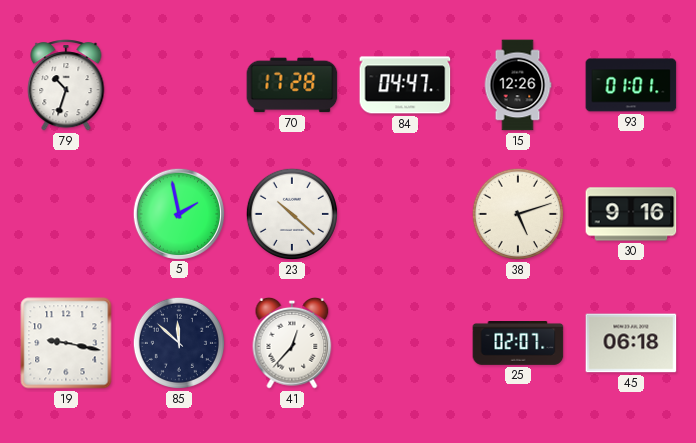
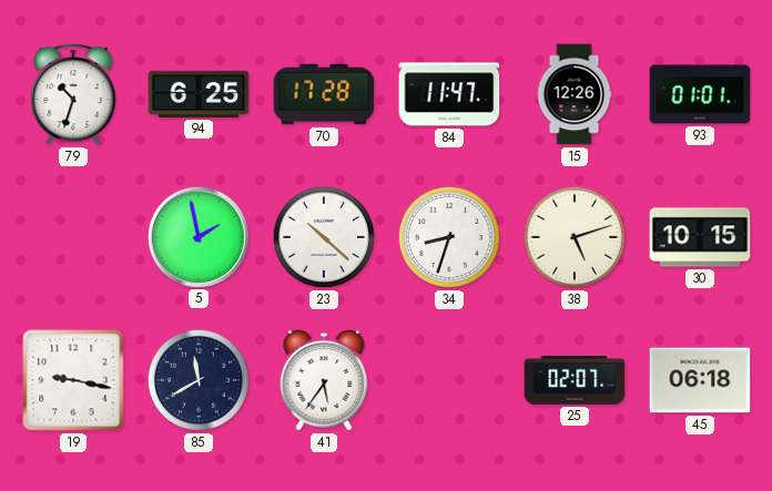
94: none -> 6:25 (199, 94)
84: 04:47 -> 11:47 (449, 94)
34: none -> 8:33 (449, 237)
30: 9:16 -> 10:15 (700, 237)
85: 11:52 -> 11:40 (199, 380)
41: 12:37 -> 5:36 (324, 380)
